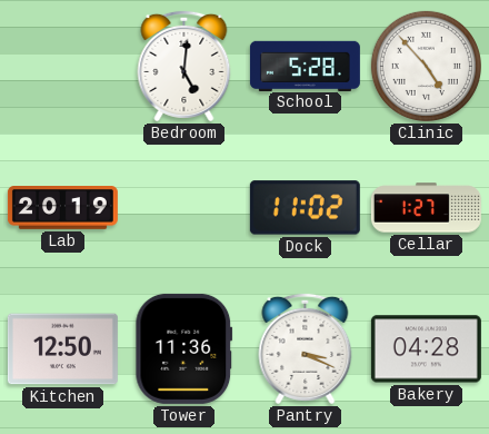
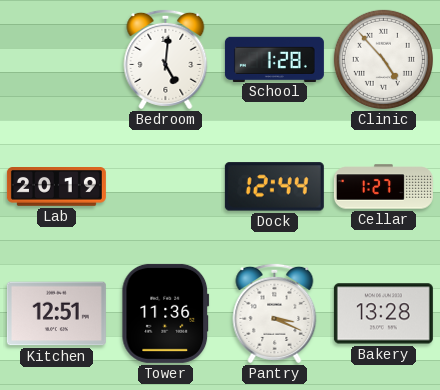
School: 5:28 -> 1:28 (274, 59)
Dock: 11:02 -> 12:44 (274, 187)
Kitchen: 12:50 -> 12:51 (56, 314)
Bakery: 04:28 -> 13:28 (383, 314)
